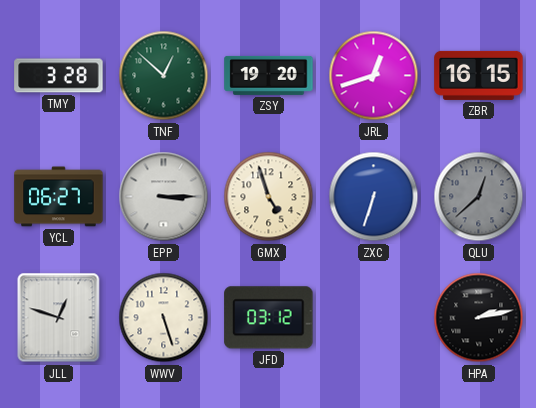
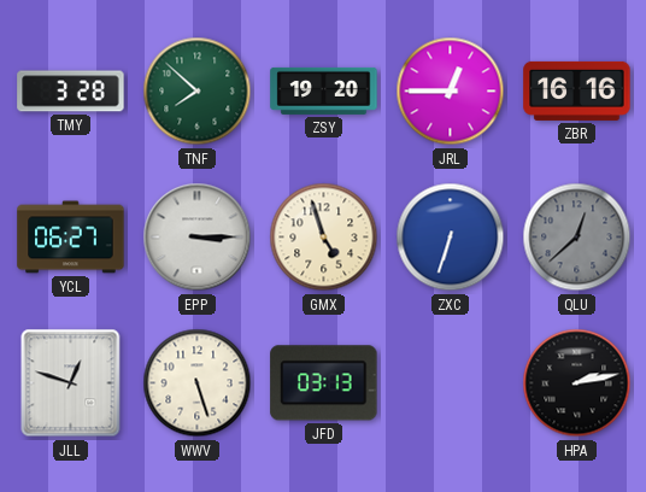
TNF: 12:52 -> 7:52 (198, 92)
JRL: 12:42 -> 12:45 (451, 92)
ZBR: 16:15 -> 16:16 (577, 90)
JFD: 03:12 -> 03:13 (324, 383)
